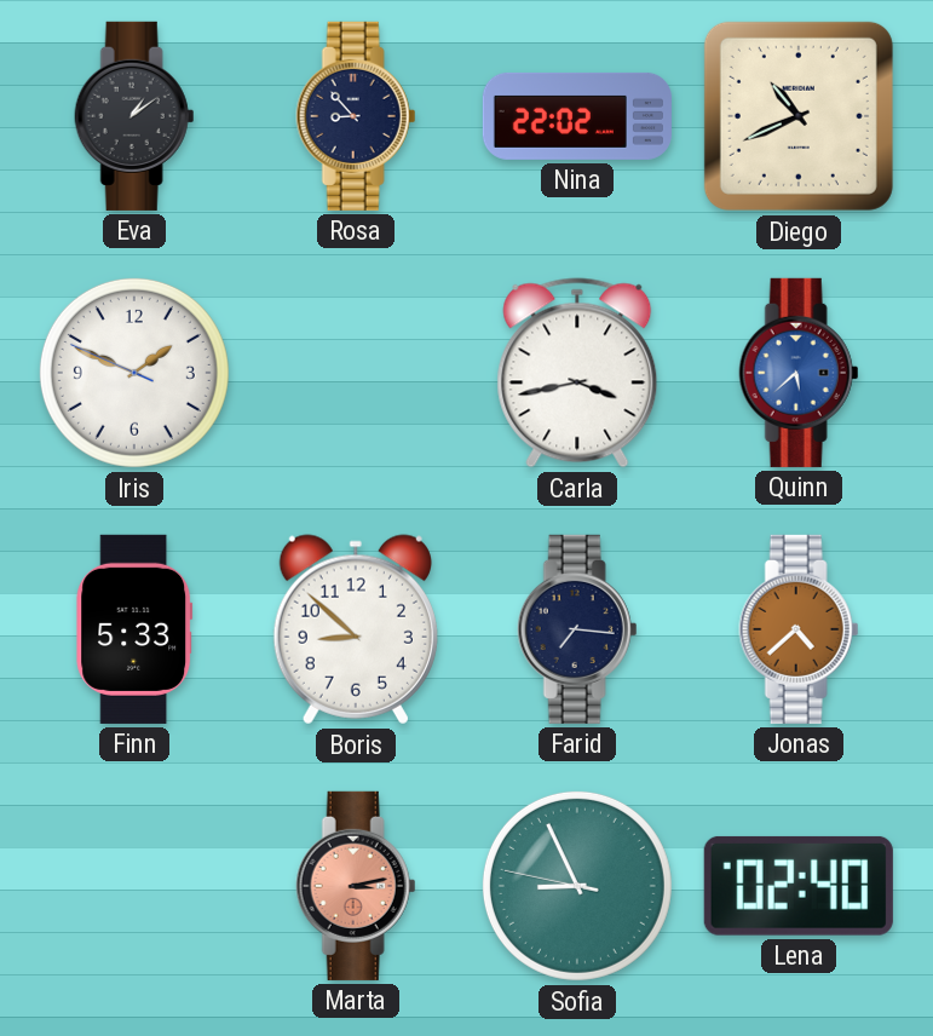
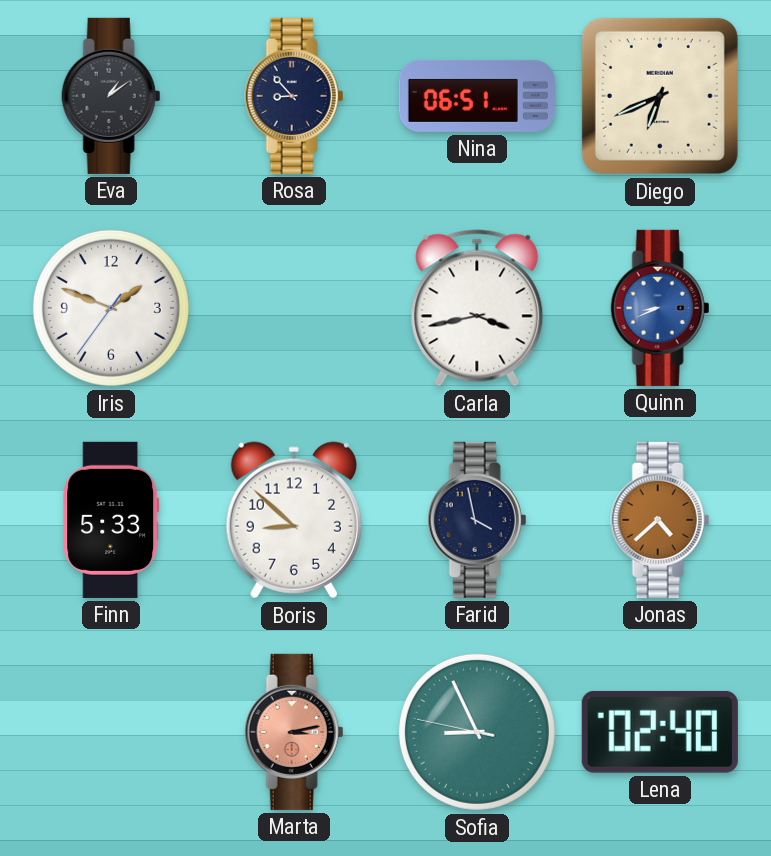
Nina: 22:02 -> 06:51 (477, 96)
Diego: 10:41 -> 6:41 (660, 96)
Iris: 1:48:49 -> 1:48:36 (111, 308)
Quinn: 5:38 -> 8:41 (660, 308)
Farid: 7:16 -> 3:58 (477, 520)
